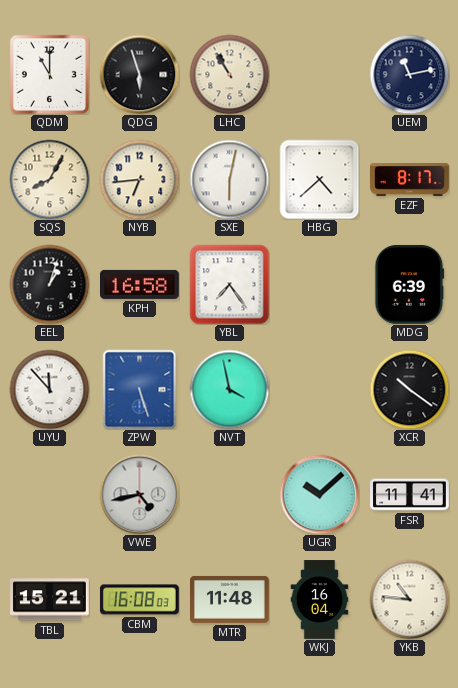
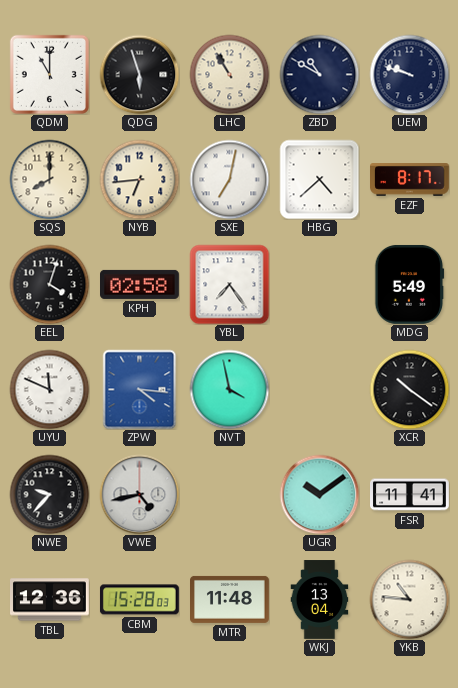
ZBD: none -> 10:50 (319, 74)
UEM: 11:13 -> 9:48 (409, 74)
SQS: 8:05 -> 8:00 (49, 179)
SXE: 6:02 -> 7:02 (229, 179)
EEL: 1:03 -> 4:03 (49, 284)
KPH: 16:58 -> 02:58 (140, 284)
MDG: 6:39 -> 5:49 (410, 285)
UYU: 11:53 -> 11:49 (49, 389)
ZPW: 5:27 -> 4:16 (140, 389)
NWE: none -> 9:37 (49, 494)
UGR: 10:08 -> 10:09 (319, 494)
TBL: 15:21 -> 12:36 (50, 600)
CBM: 16:08 -> 15:28 (139, 600)
WKJ: 16:04 -> 13:04 (320, 600)
